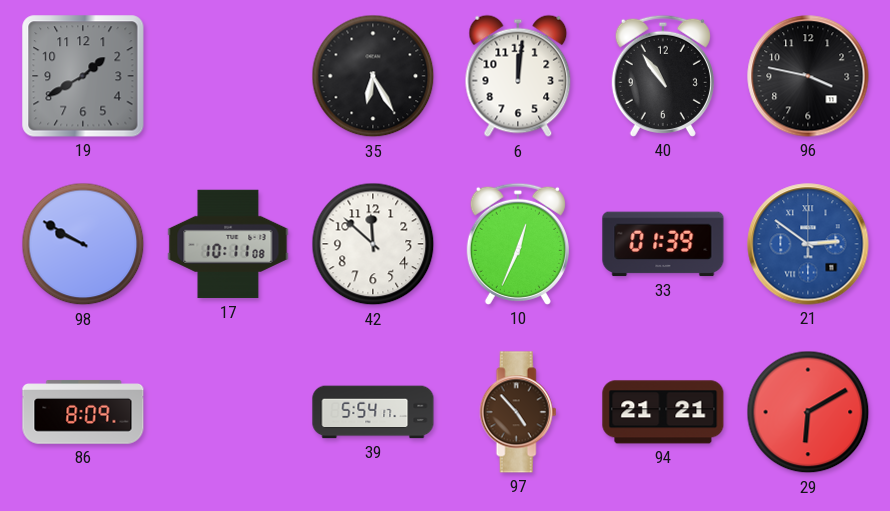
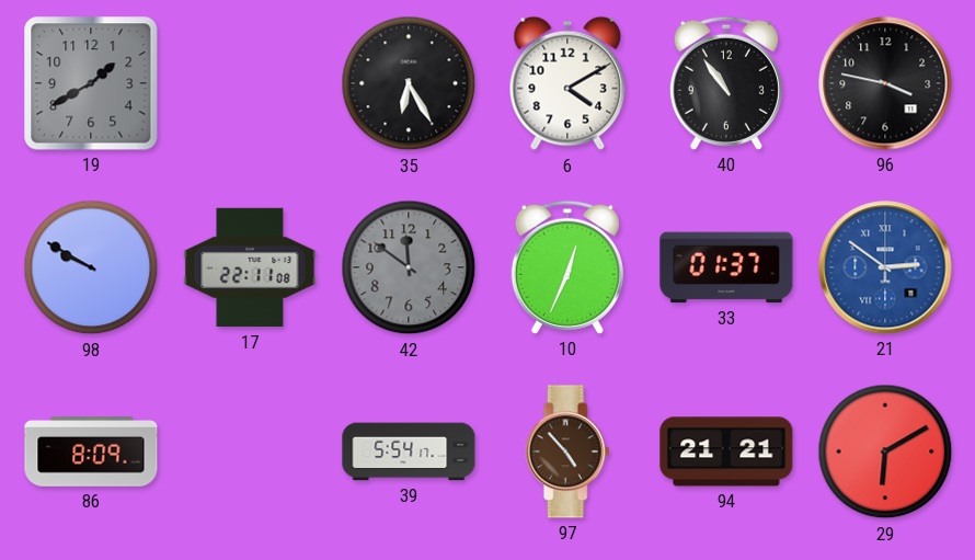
6: 12:01 -> 4:10 (567, 83)
17: 10:11 -> 22:11 (250, 267)
42: 11:52 -> 11:51 (409, 267)
42 dial: white -> grey (409, 267)
33: 01:39 -> 01:37 (726, 267)
